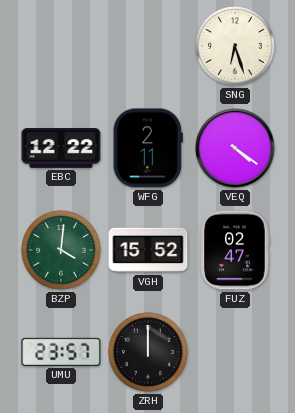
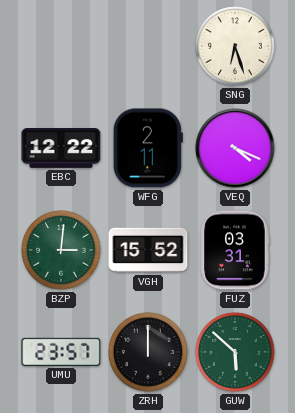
VEQ: 4:21 -> 4:19 (235, 148)
BZP: 4:01 -> 3:01 (61, 250)
FUZ: 02:47 -> 03:31 (235, 250)
GUW: none -> 5:52 (235, 352)
